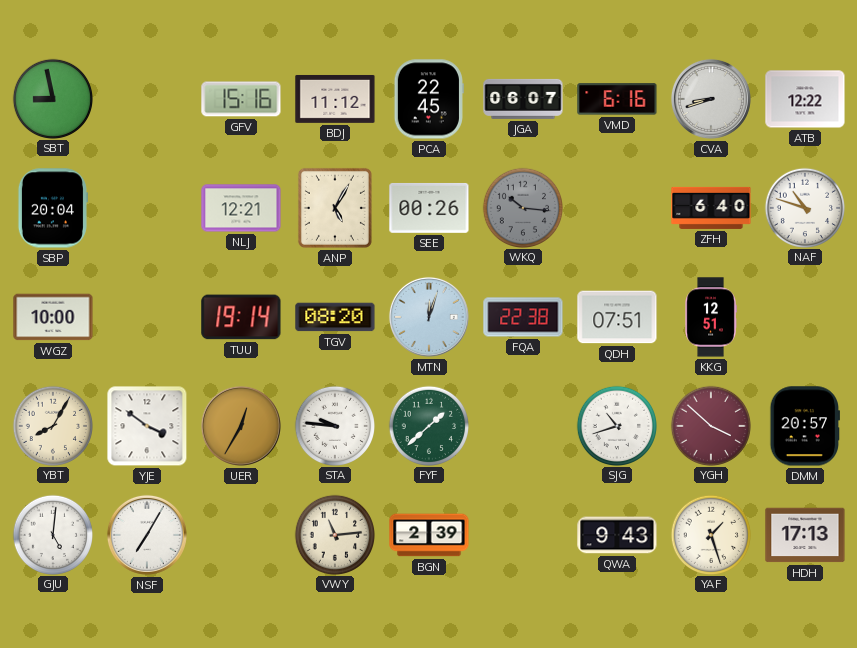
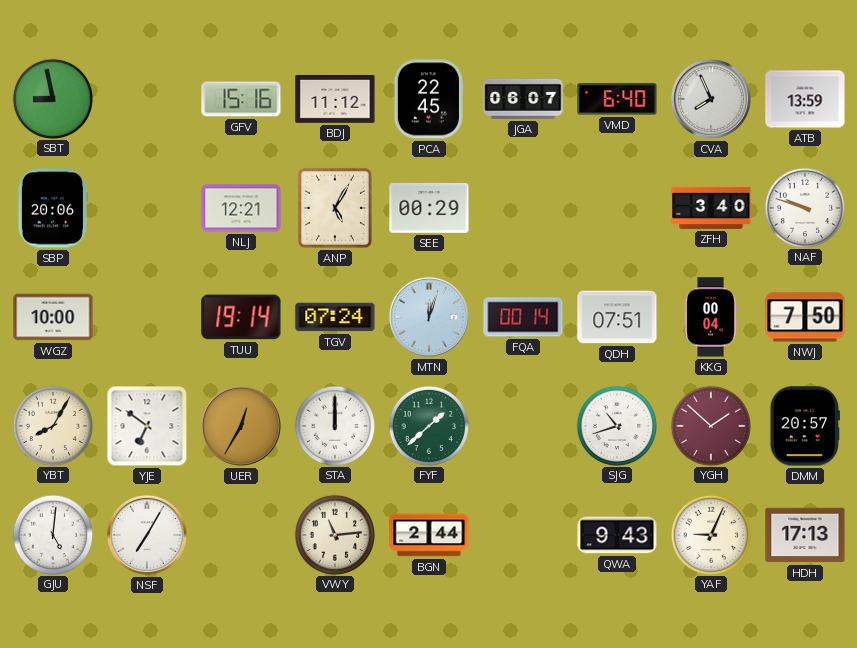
VMD: 6:16 -> 6:40 (617, 99)
CVA: 8:42 -> 7:56 (711, 99)
ATB: 12:22 -> 13:59 (805, 99)
SBP: 20:04 -> 20:06 (52, 208)
SEE: 00:26 -> 00:29 (429, 208)
WKQ: 10:16 -> none (522, 207)
ZFH: 6:40 -> 3:40 (711, 208)
NAF: 10:48 -> 9:48 (804, 207)
TGV: 08:20 -> 07:24 (335, 317)
FQA: 22:38 -> 00:14 (523, 317)
KKG: 12:51 -> 00:04 (711, 317)
NWJ: none -> 7:50 (805, 317)
YJE: 3:51 -> 6:51 (147, 426)
STA: 9:46 -> 12:00 (334, 425)
YGH: 3:52 -> 1:52 (710, 425)
BGN: 2:39 -> 2:44 (429, 535)
YAF: 1:27 -> 9:04 (710, 534)
